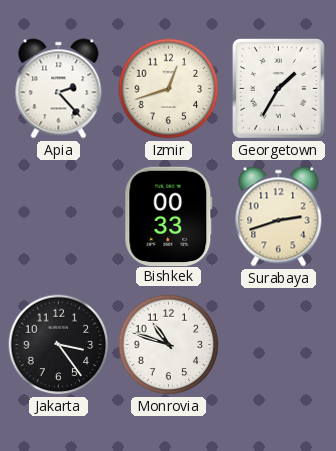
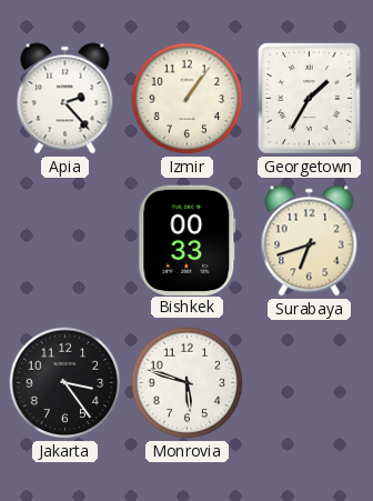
Izmir: 12:42 -> 1:06 (188, 99)
Surabaya: 2:42 -> 6:42 (310, 241)
Monrovia: 10:48 -> 5:48 (188, 383)
